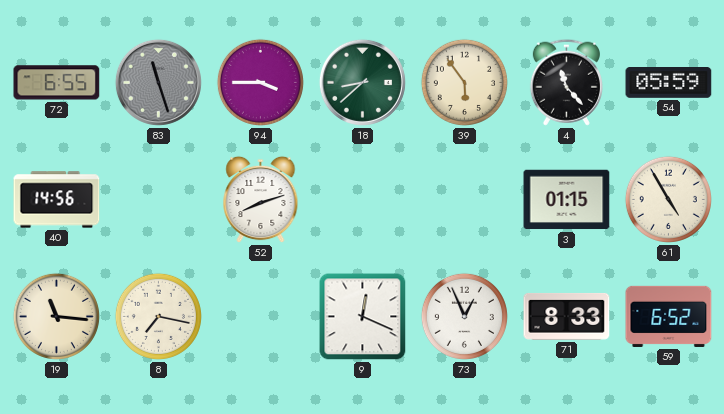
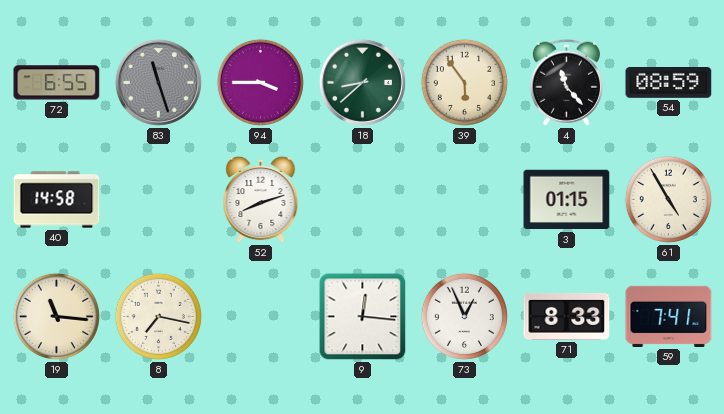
54: 05:59 -> 08:59 (669, 83)
40: 14:56 -> 14:58 (57, 200)
9: 12:19 -> 12:16 (363, 317)
59: 6:52 -> 7:41 (669, 316)
